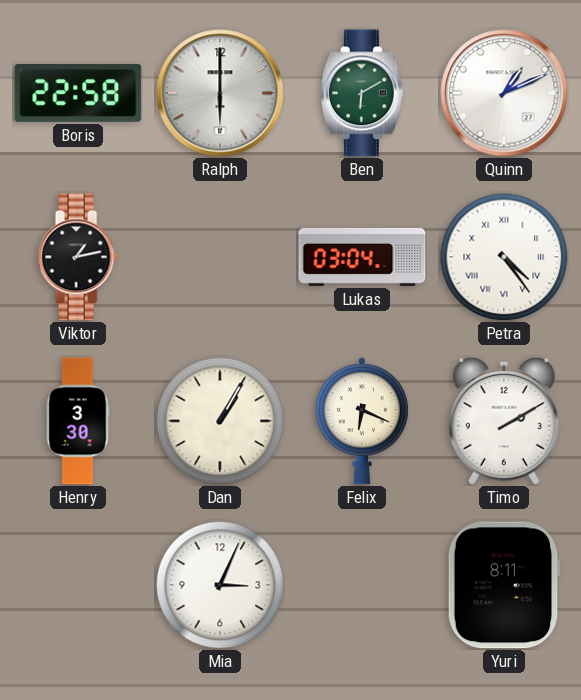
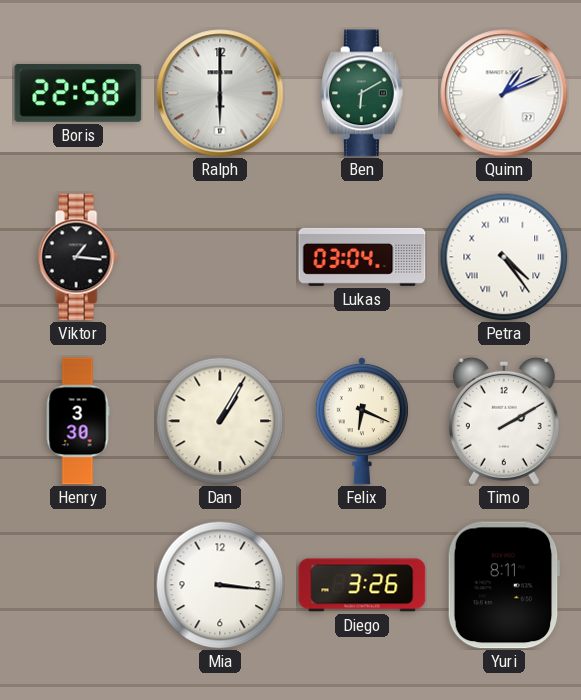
Viktor: 1:13 -> 1:16 (78, 257)
Mia: 3:04 -> 3:16 (220, 585)
Diego: none -> 3:26 (362, 585)
